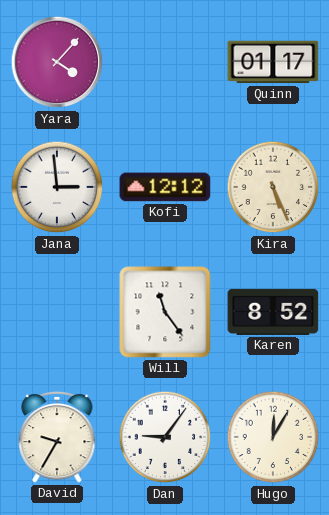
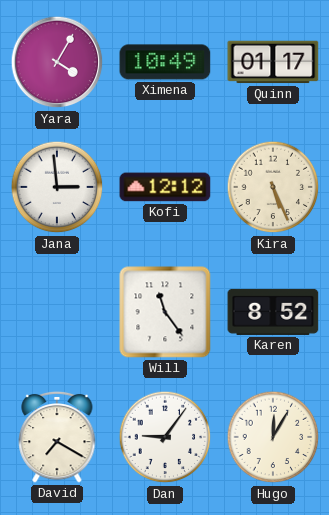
Yara: 4:07 -> 4:05 (57, 62)
Ximena: none -> 10:49 (165, 62)
David: 9:35 -> 7:20 (57, 437)
